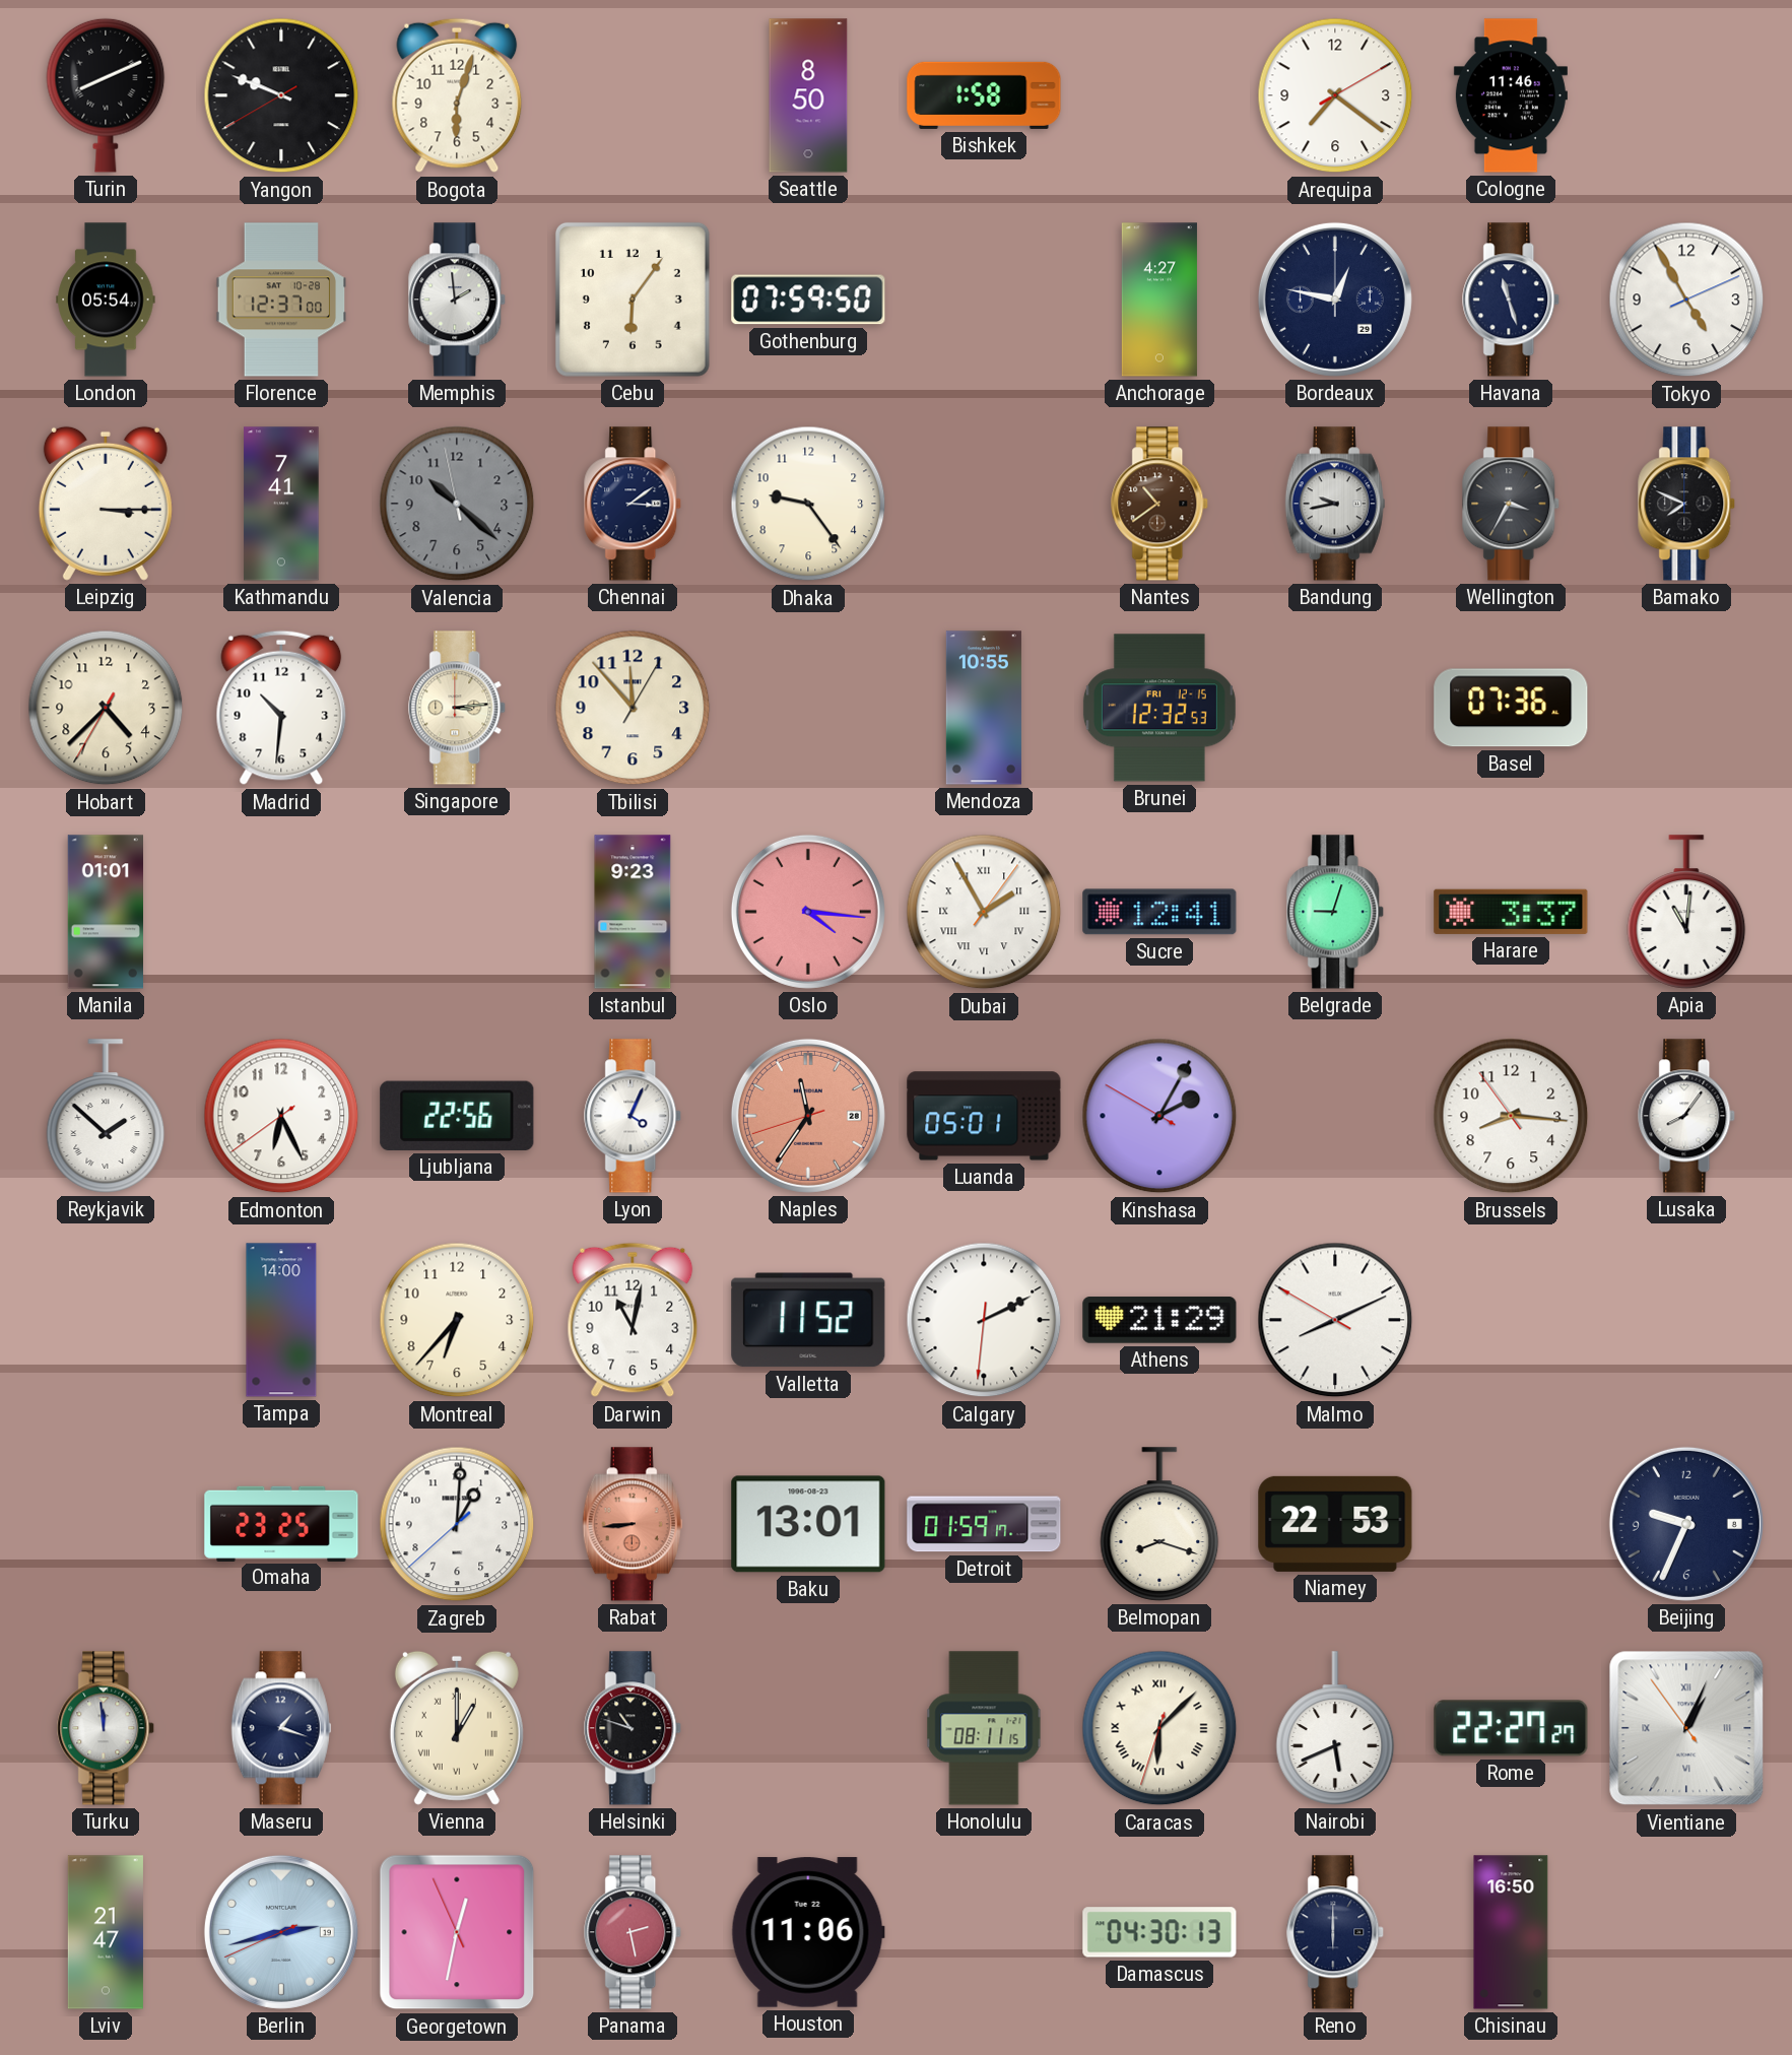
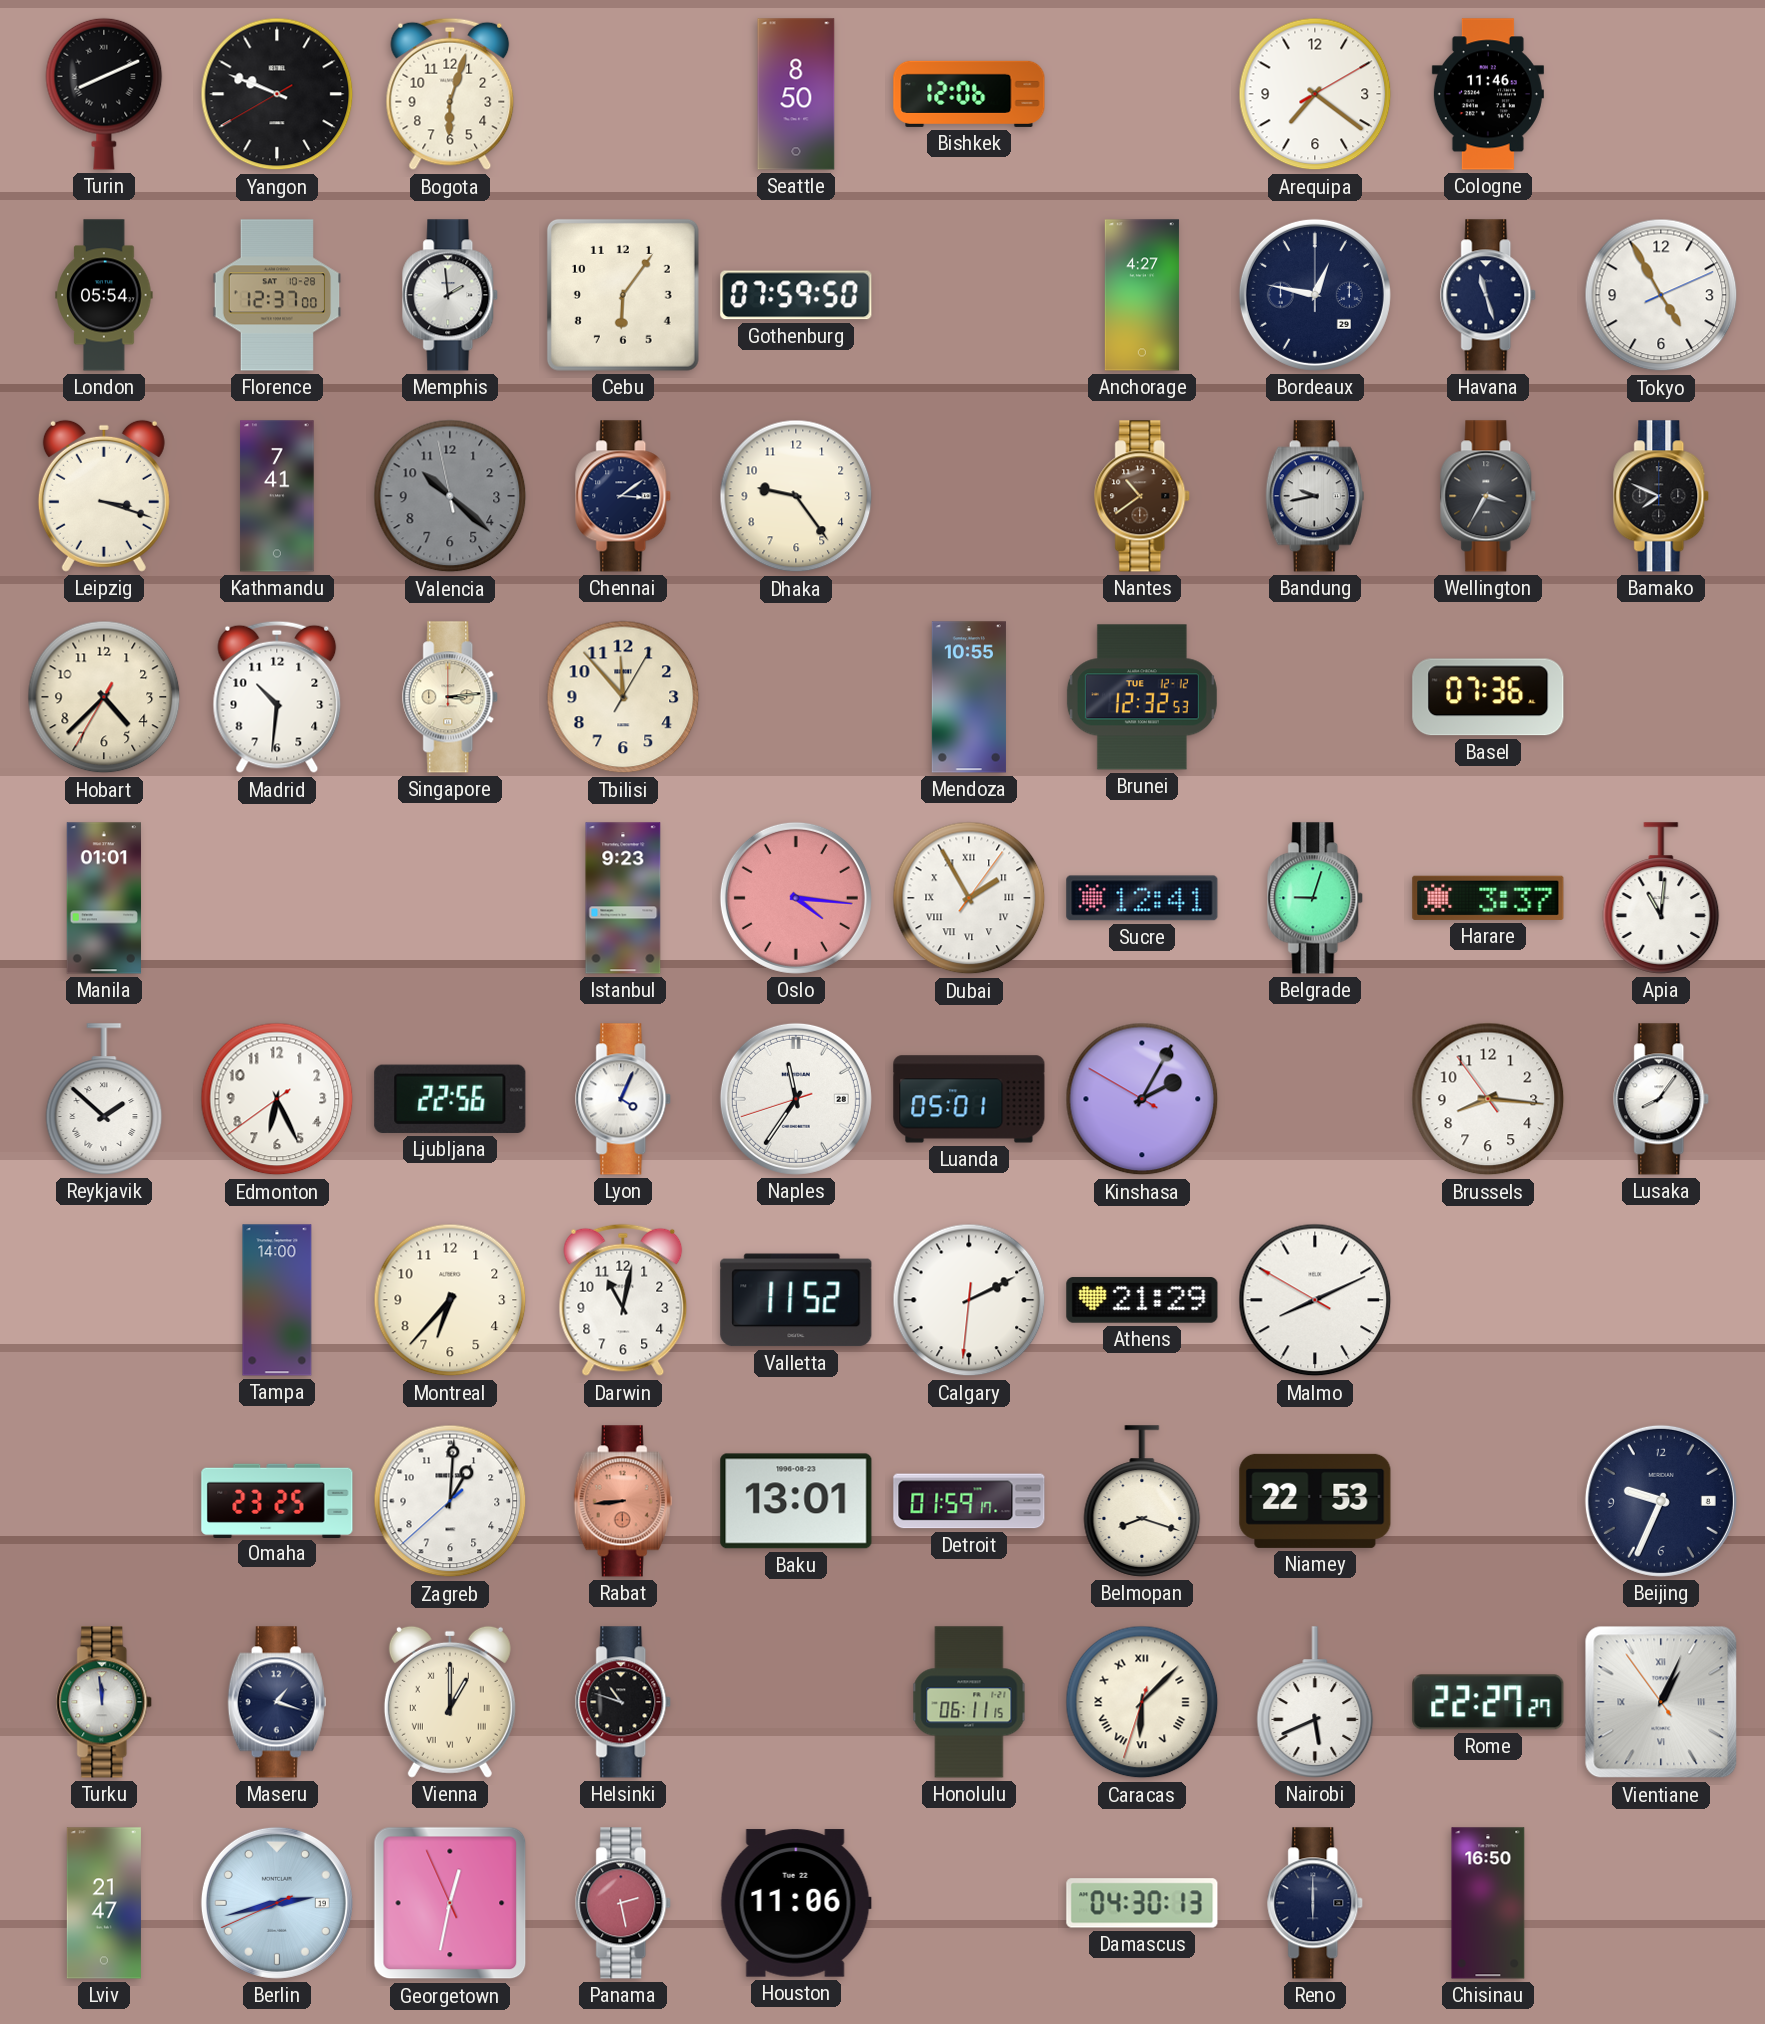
Bishkek: 1:58 -> 12:06 (969, 94)
Leipzig: 3:15 -> 3:18 (104, 496)
Brunei date: FRI 12-15 -> TUE 12-12 (1142, 697)
Naples dial: salmon -> white (796, 1099)
Honolulu: 08:11 -> 06:11 (969, 1702)
